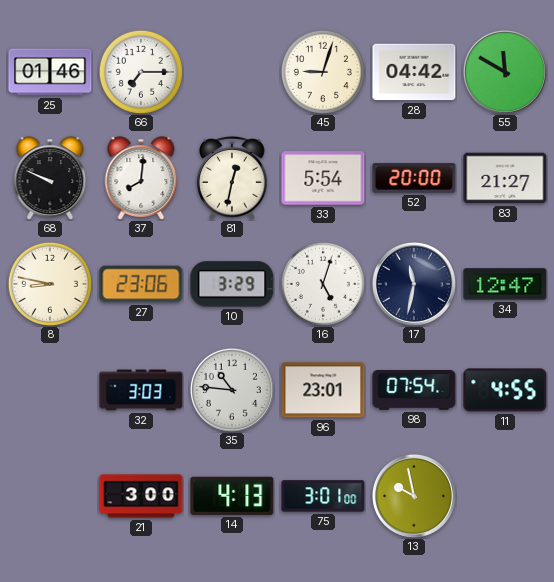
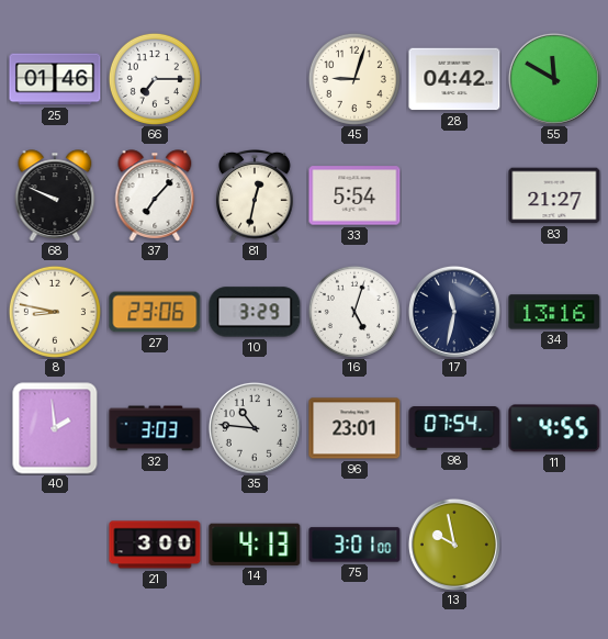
37: 8:01 -> 7:07 (155, 195)
52: 20:00 -> none (414, 178)
34: 12:47 -> 13:16 (554, 312)
40: none -> 1:59 (55, 428)
